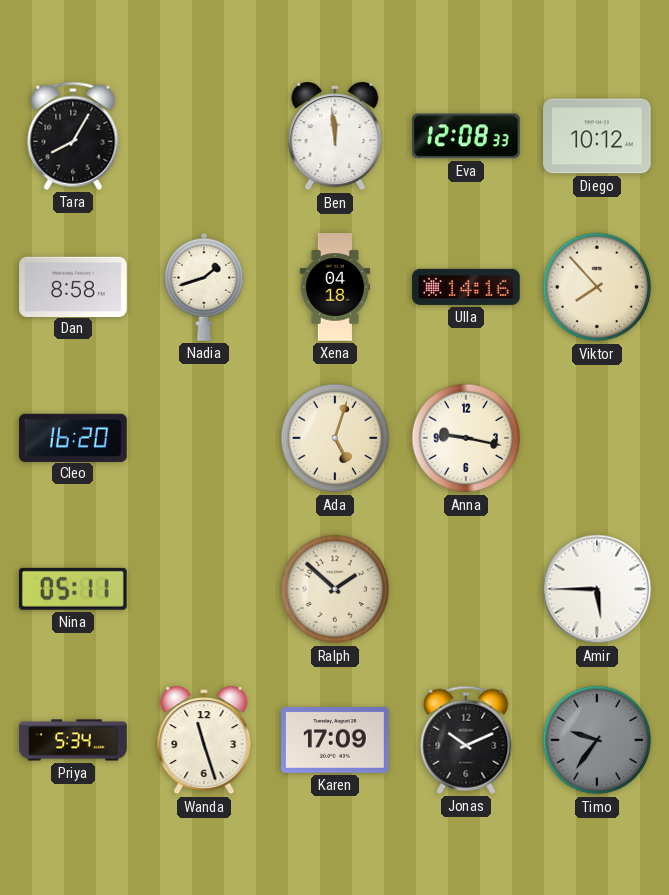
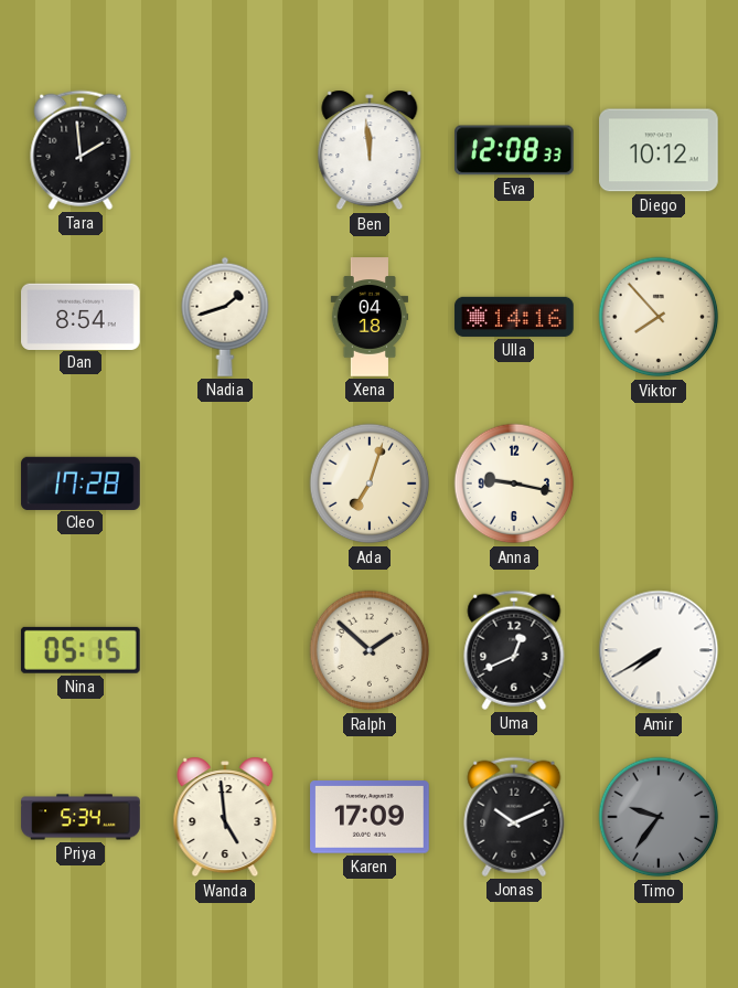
Tara: 8:05 -> 1:59 (81, 150)
Dan: 8:58 -> 8:54 (81, 316)
Cleo: 16:20 -> 17:28 (81, 482)
Ada: 5:03 -> 7:03 (370, 484)
Nina: 05:11 -> 05:15 (81, 650)
Uma: none -> 12:41 (514, 650)
Amir: 5:45 -> 7:40 (659, 650)
Wanda: 11:27 -> 4:59 (225, 817)
